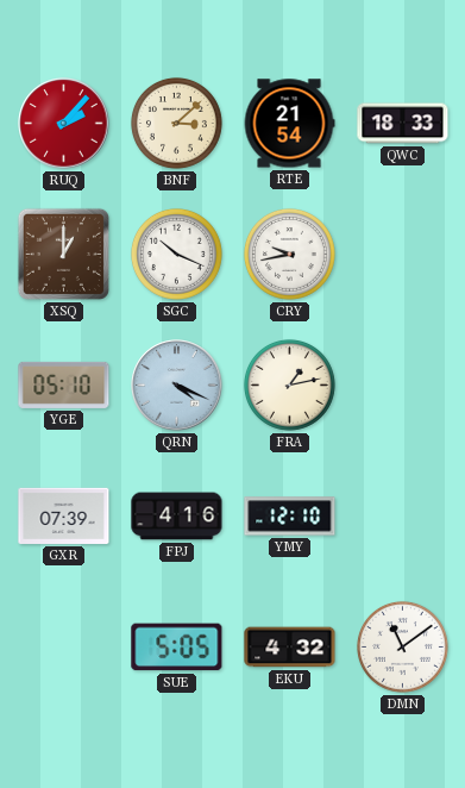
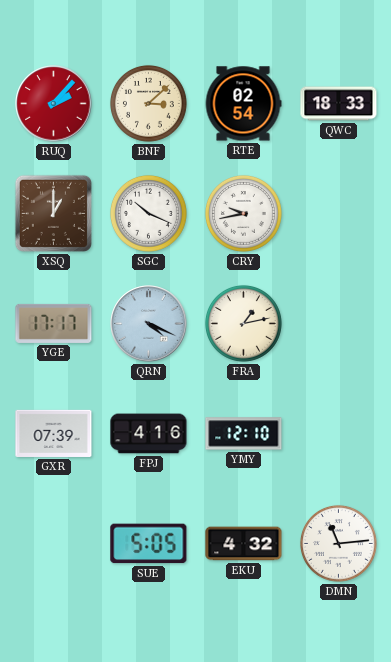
RTE: 21:54 -> 02:54 (243, 104)
YGE: 05:10 -> 17:17 (54, 323)
DMN: 11:09 -> 11:14 (338, 543)
